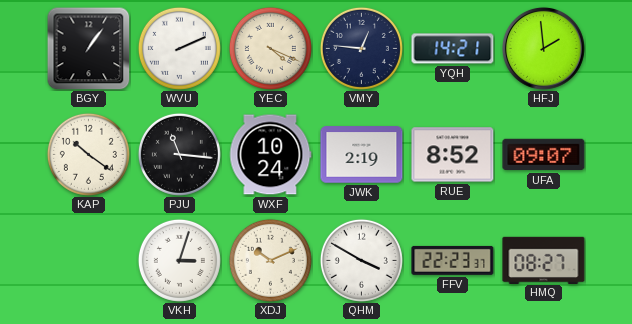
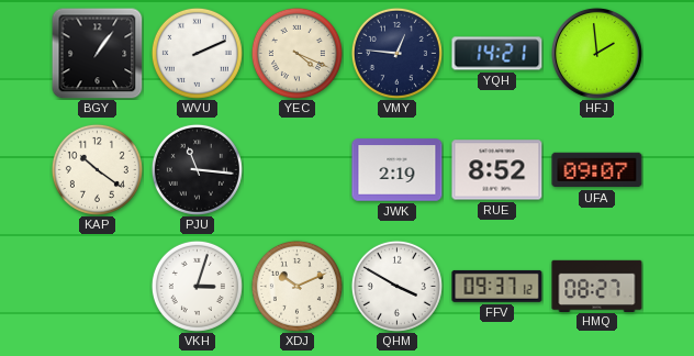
WXF: 10:24 -> none (270, 155)
FFV: 22:23 -> 09:37 (497, 286)
